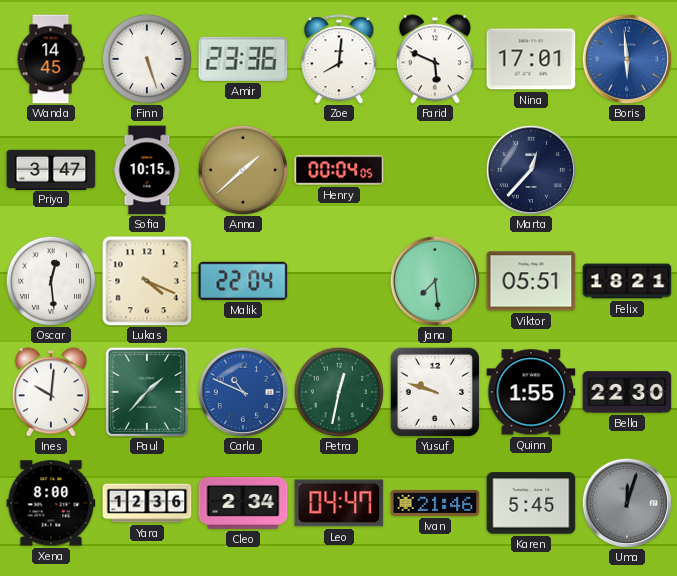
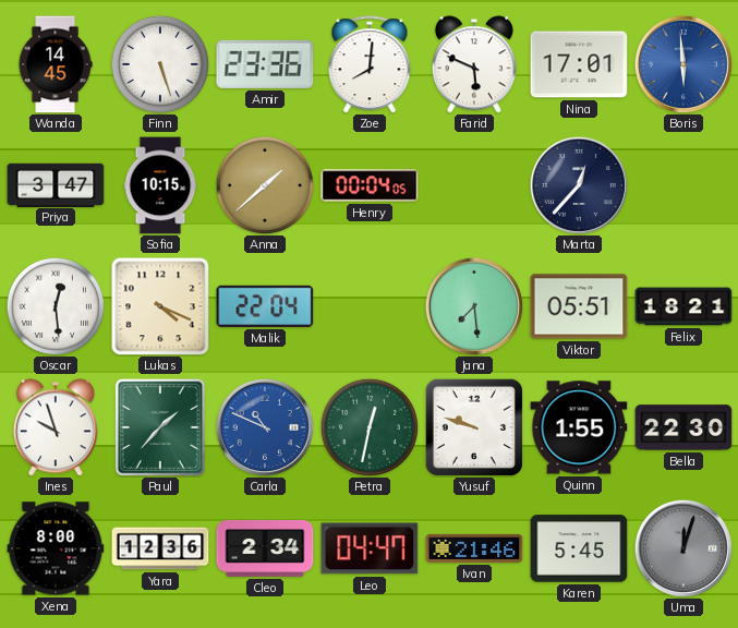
Ines: 10:01 -> 9:57 (56, 427)
